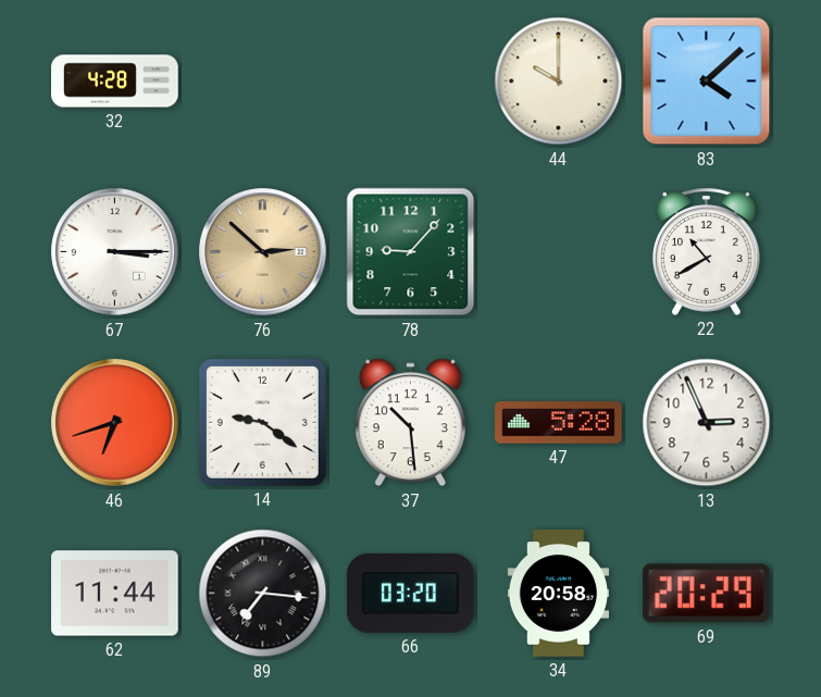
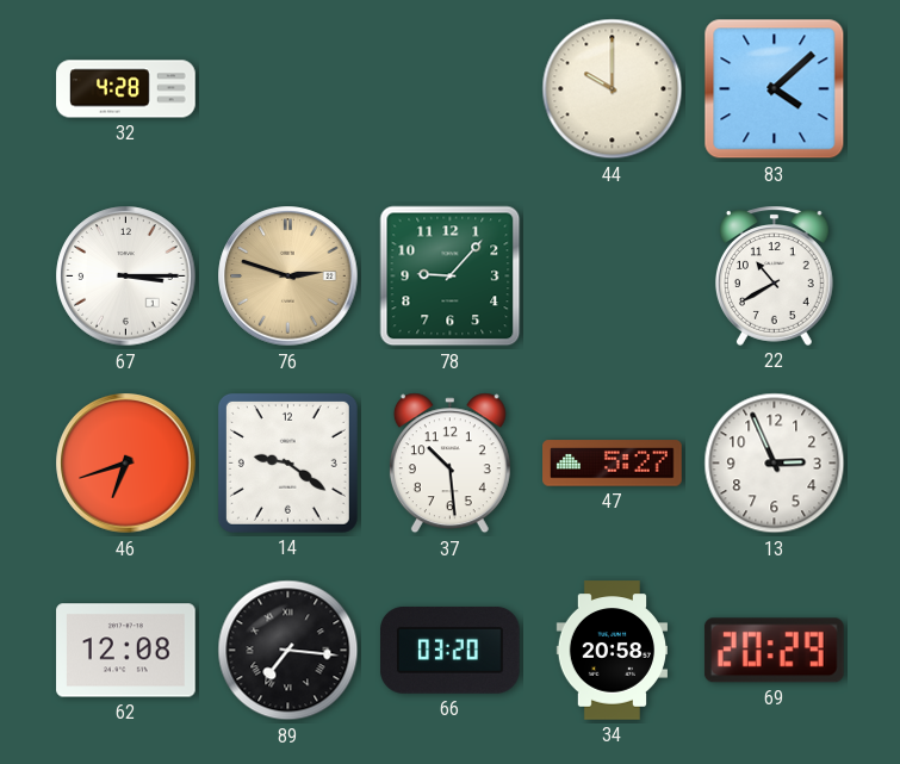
76: 2:52 -> 2:48 (288, 277)
47: 5:28 -> 5:27 (613, 464)
62: 11:44 -> 12:08 (126, 651)
